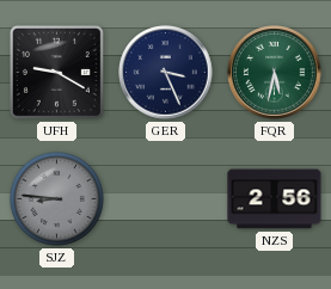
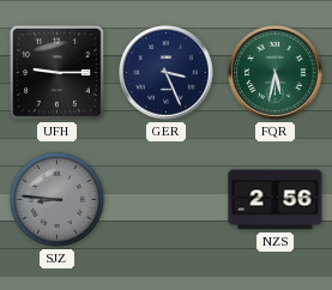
UFH: 9:20 -> 9:15 (56, 72)
